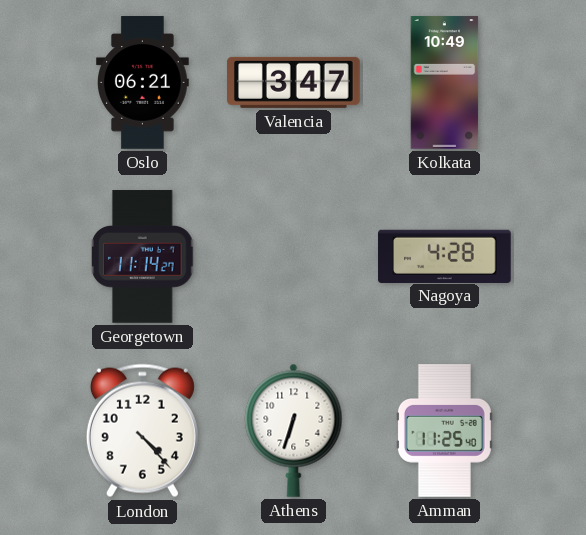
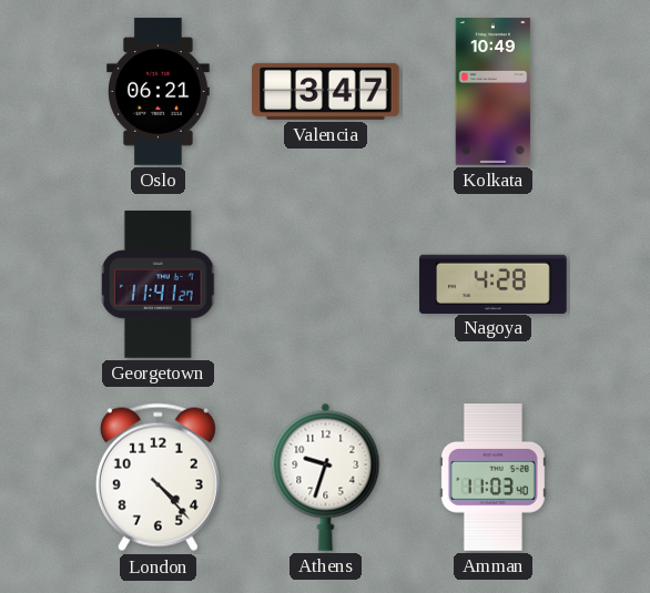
Georgetown: 11:14 -> 11:41 (160, 285)
Athens: 6:33 -> 9:33 (326, 477)
Amman: 11:25 -> 11:03 (492, 478)
